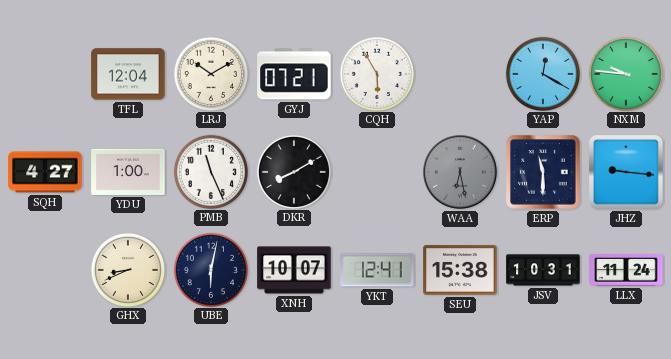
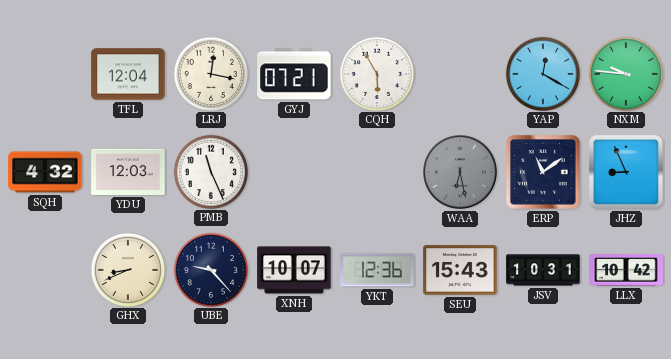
LRJ: 10:10 -> 12:17 (210, 73)
SQH: 4:27 -> 4:32 (45, 172)
YDU: 1:00 -> 12:03 (128, 172)
DKR: 8:10 -> none (293, 171)
ERP: 11:30 -> 11:09 (543, 172)
JHZ: 9:16 -> 8:56 (626, 172)
UBE: 6:02 -> 9:23 (210, 269)
YKT: 12:41 -> 12:36 (377, 270)
SEU: 15:38 -> 15:43 (460, 270)
LLX: 11:24 -> 10:42 (626, 270)
